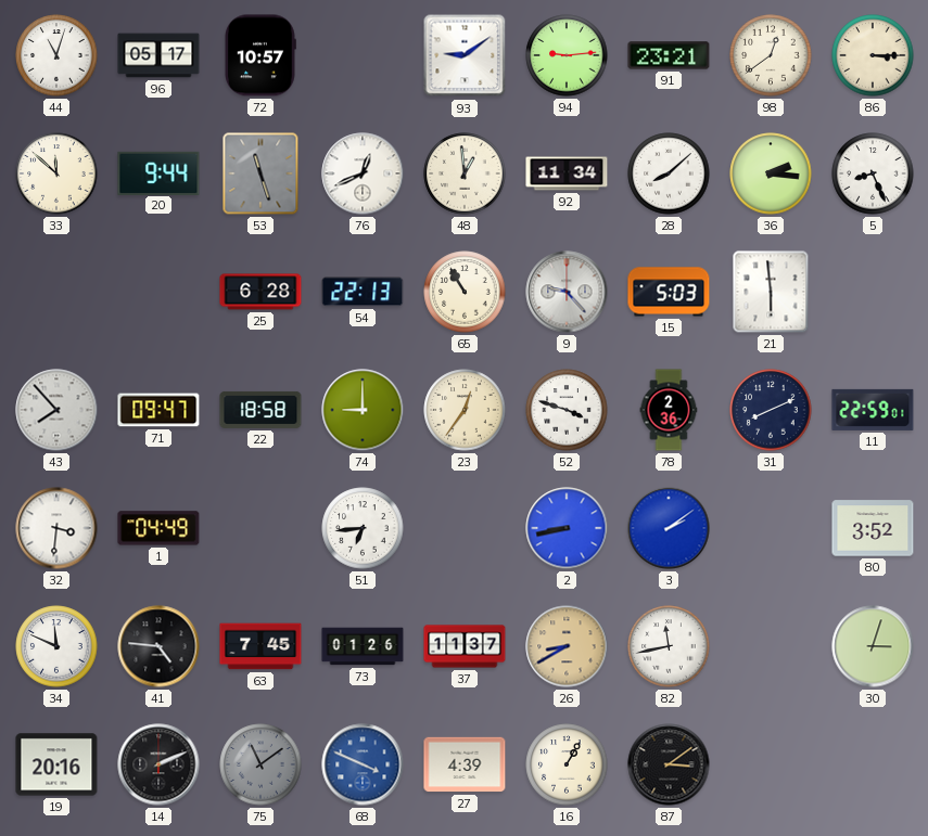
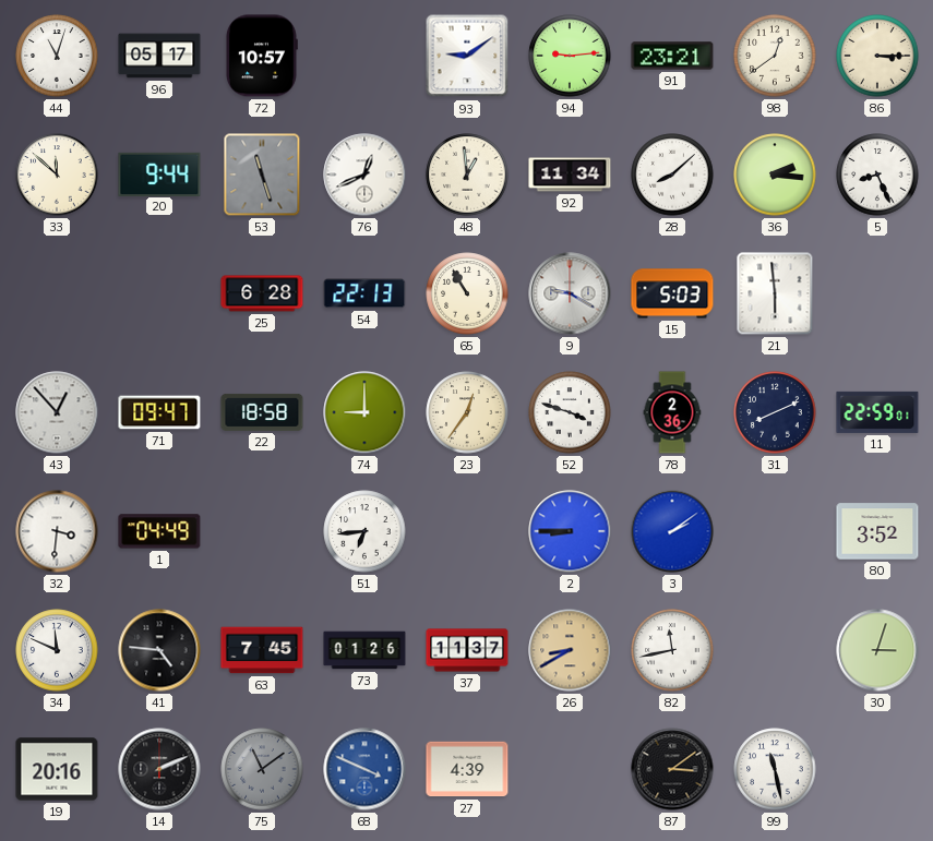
9: 9:23 -> 9:20 (570, 293)
43: 7:53 -> 12:53 (57, 412)
2: 8:43 -> 8:45 (570, 531)
16: 1:05 -> none (567, 764)
99: none -> 11:28 (775, 769)
